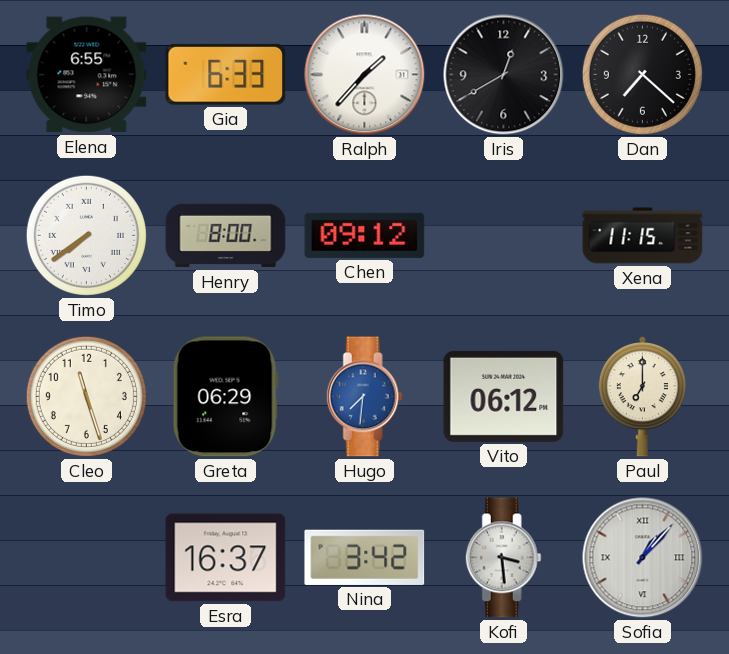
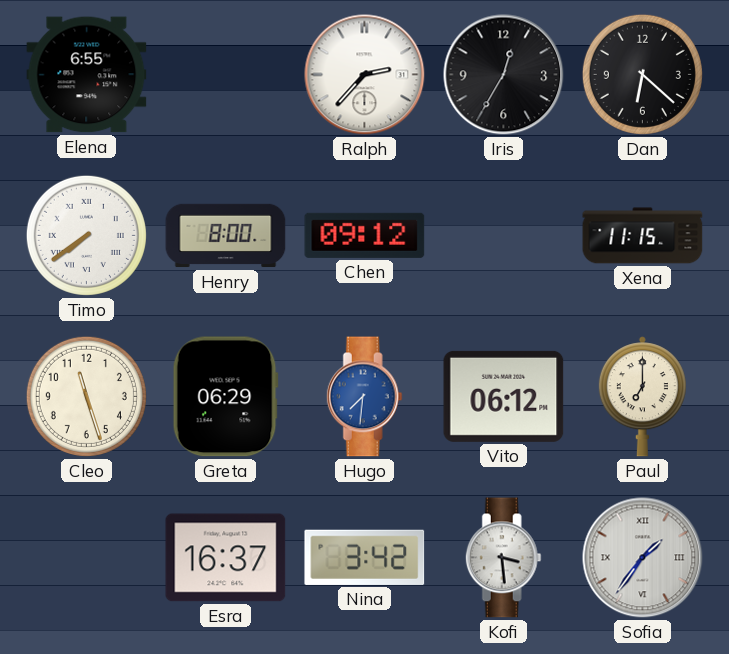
Gia: 6:33 -> none (226, 74)
Ralph: 1:37 -> 2:37 (365, 75)
Iris: 12:40 -> 12:35 (504, 75)
Dan: 7:22 -> 6:22 (642, 74)
Sofia: 1:07 -> 1:36 (643, 558)
